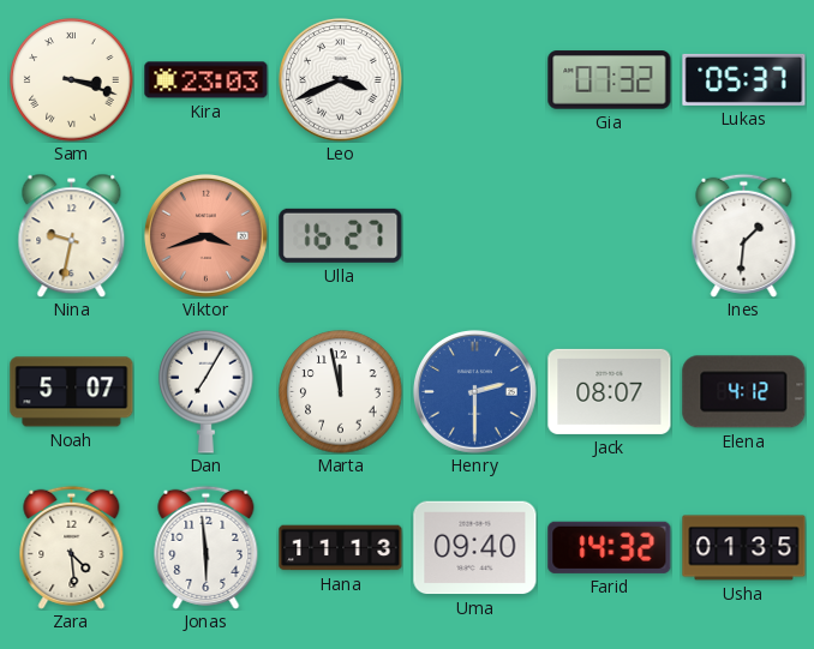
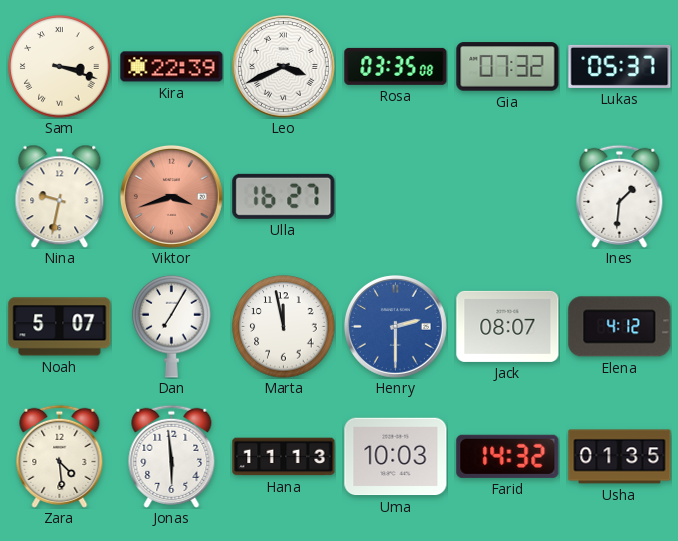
Kira: 23:03 -> 22:39 (172, 67)
Rosa: none -> 03:35 (396, 66)
Uma: 09:40 -> 10:03 (396, 457)
